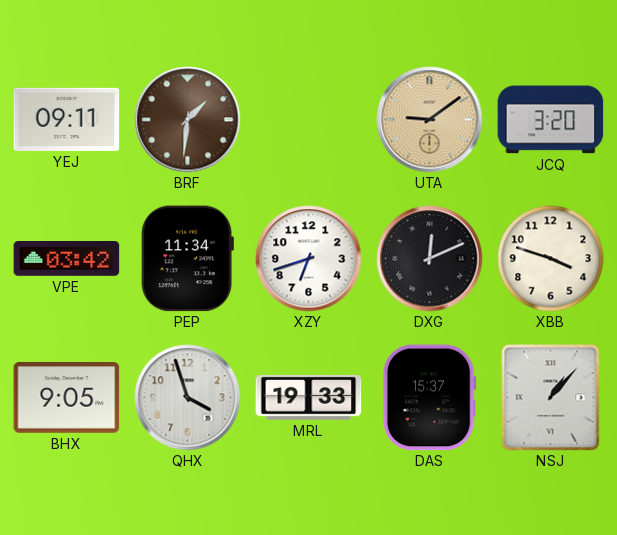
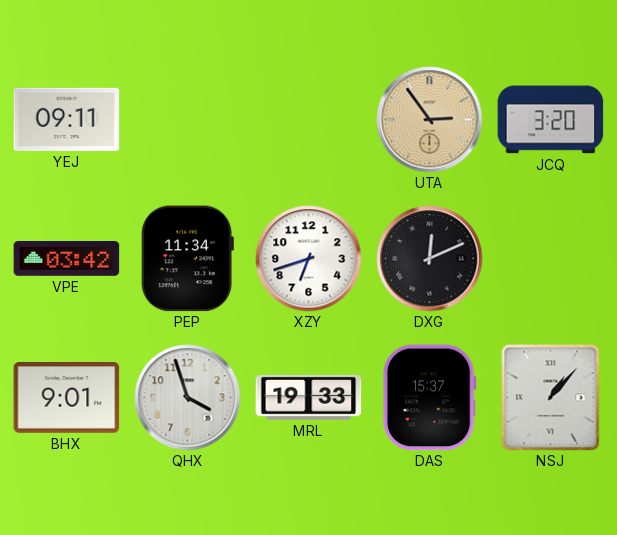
BRF: 1:31 -> none (188, 120)
UTA: 9:09 -> 2:54 (430, 120)
XBB: 3:48 -> none (551, 259)
BHX: 9:05 -> 9:01 (67, 398)
